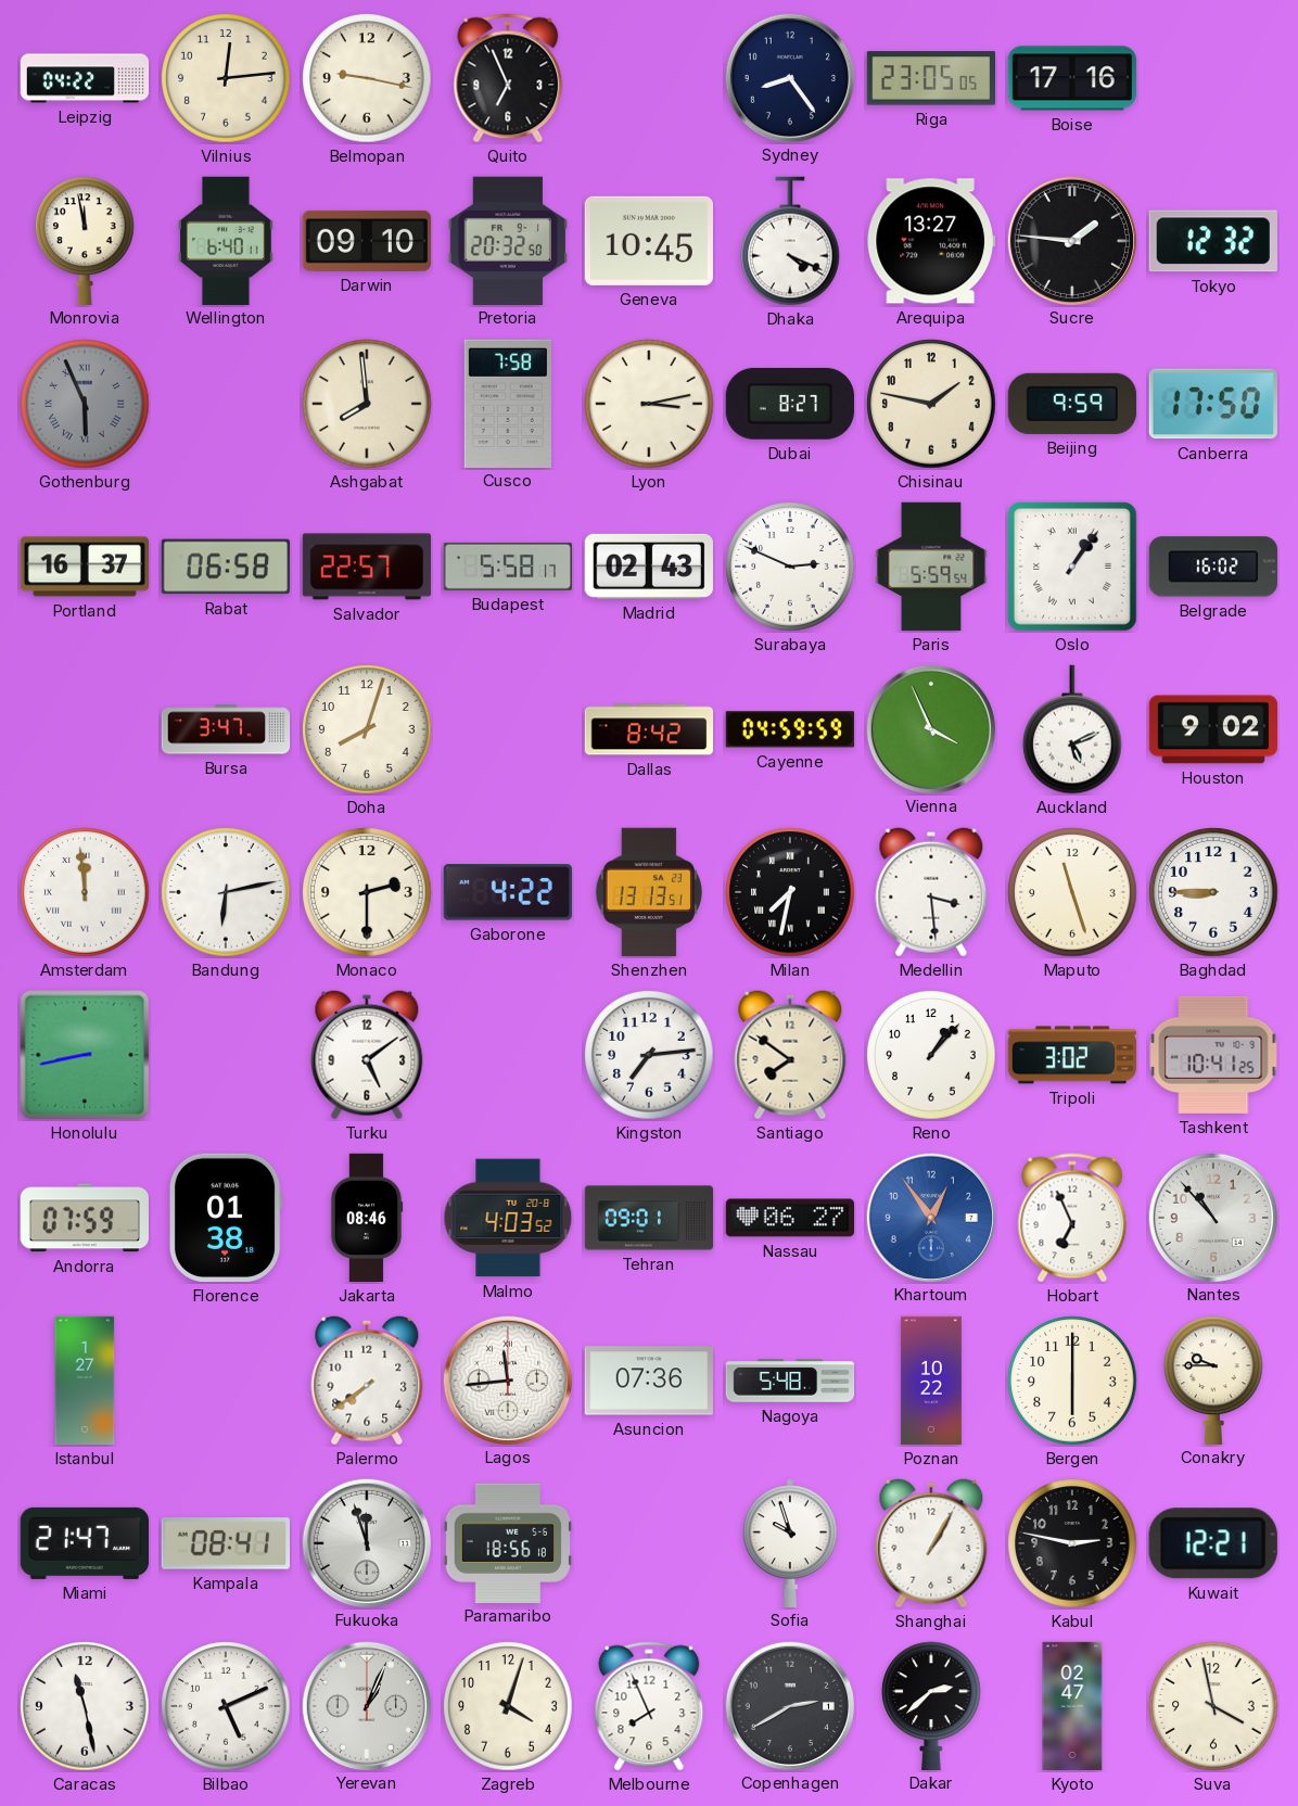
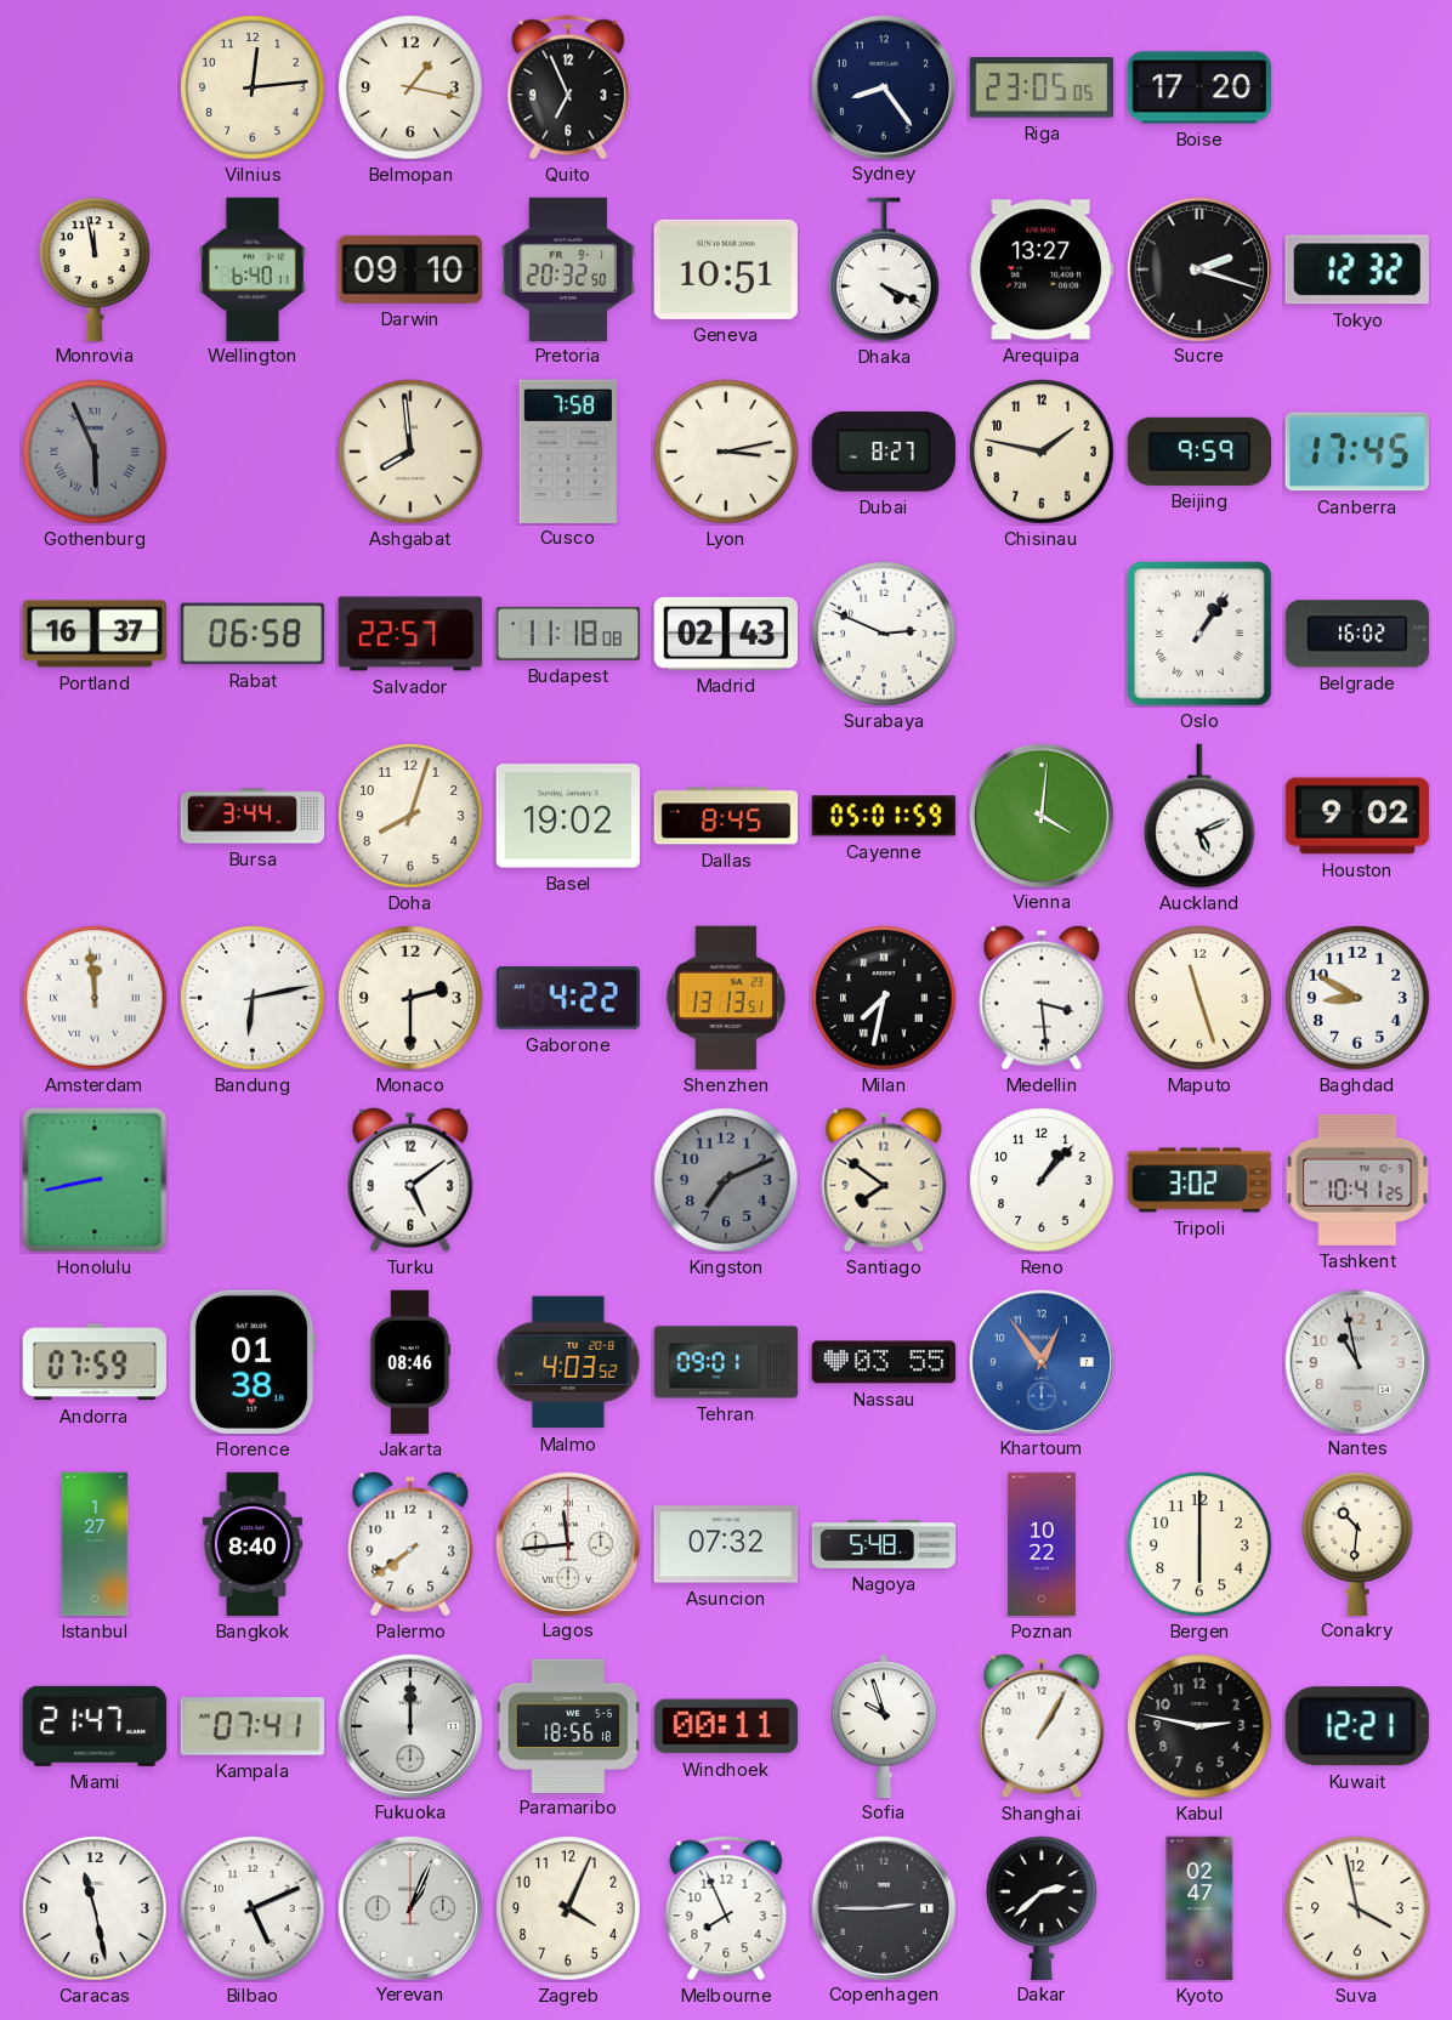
Leipzig: 04:22 -> none (85, 78)
Belmopan: 9:17 -> 1:17 (410, 87)
Boise: 17:16 -> 17:20 (1198, 87)
Geneva: 10:45 -> 10:51 (725, 269)
Sucre: 1:46 -> 2:18 (1198, 268)
Canberra: 17:50 -> 17:45 (1357, 452)
Budapest: 5:58 -> 11:18 (567, 634)
Paris: 5:59 -> none (931, 567)
Bursa: 3:47 -> 3:44 (253, 816)
Basel: none -> 19:02 (568, 816)
Dallas: 8:42 -> 8:45 (726, 816)
Cayenne: 04:59 -> 05:01 (884, 816)
Vienna: 3:56 -> 4:01 (1040, 815)
Baghdad: 8:45 -> 8:50 (1357, 998)
Kingston: 7:14 -> 7:11 (726, 1180)
Kingston dial: white -> grey (726, 1180)
Nassau: 06:27 -> 03:55 (884, 1362)
Hobart: 6:56 -> none (1072, 1218)
Nantes: 10:53 -> 10:58 (1356, 1361)
Bangkok: none -> 8:40 (251, 1544)
Asuncion: 07:36 -> 07:32 (725, 1544)
Conakry: 9:45 -> 10:31 (1357, 1543)
Kampala: 08:41 -> 07:41 (253, 1726)
Fukuoka: 11:57 -> 12:00 (409, 1725)
Windhoek: none -> 00:11 (726, 1726)
Zagreb: 4:03 -> 4:04 (568, 1908)
Copenhagen: 2:40 -> 2:45 (883, 1907)
